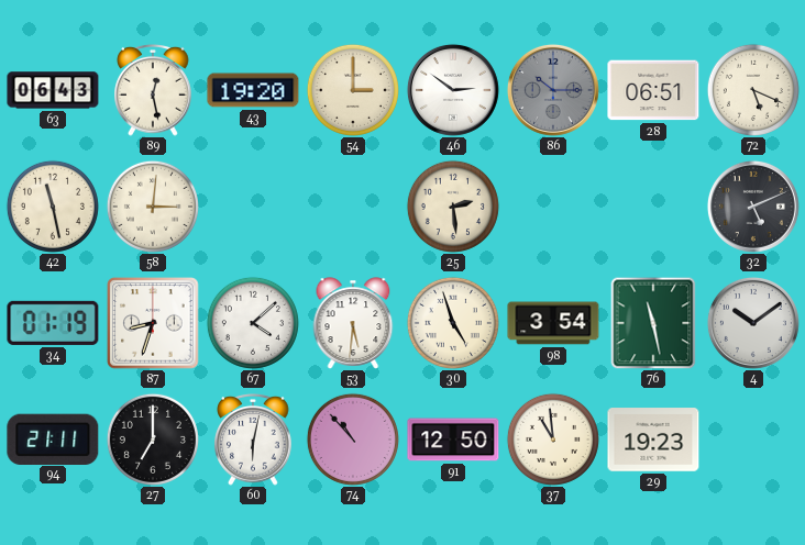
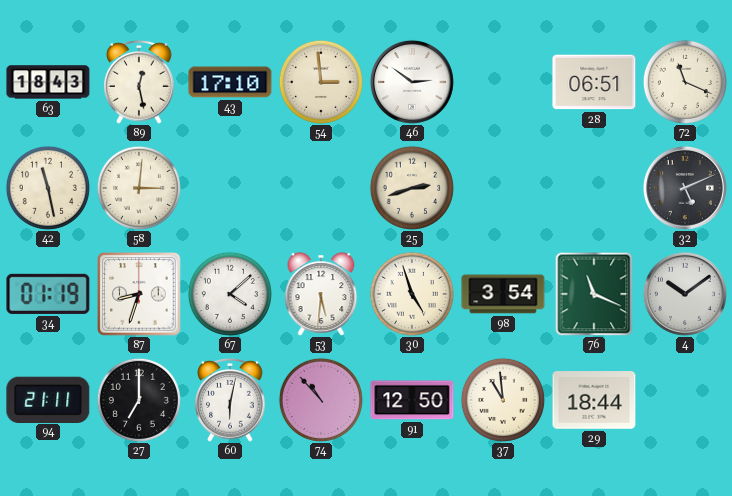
63: 06:43 -> 18:43 (48, 82)
43: 19:20 -> 17:10 (230, 82)
54: 3:00 -> 2:59 (321, 82)
86: 10:15 -> none (553, 90)
72: 5:19 -> 11:19 (685, 82)
25: 2:29 -> 2:42 (412, 188)
76: 11:28 -> 11:19 (594, 294)
29: 19:23 -> 18:44 (594, 400)
